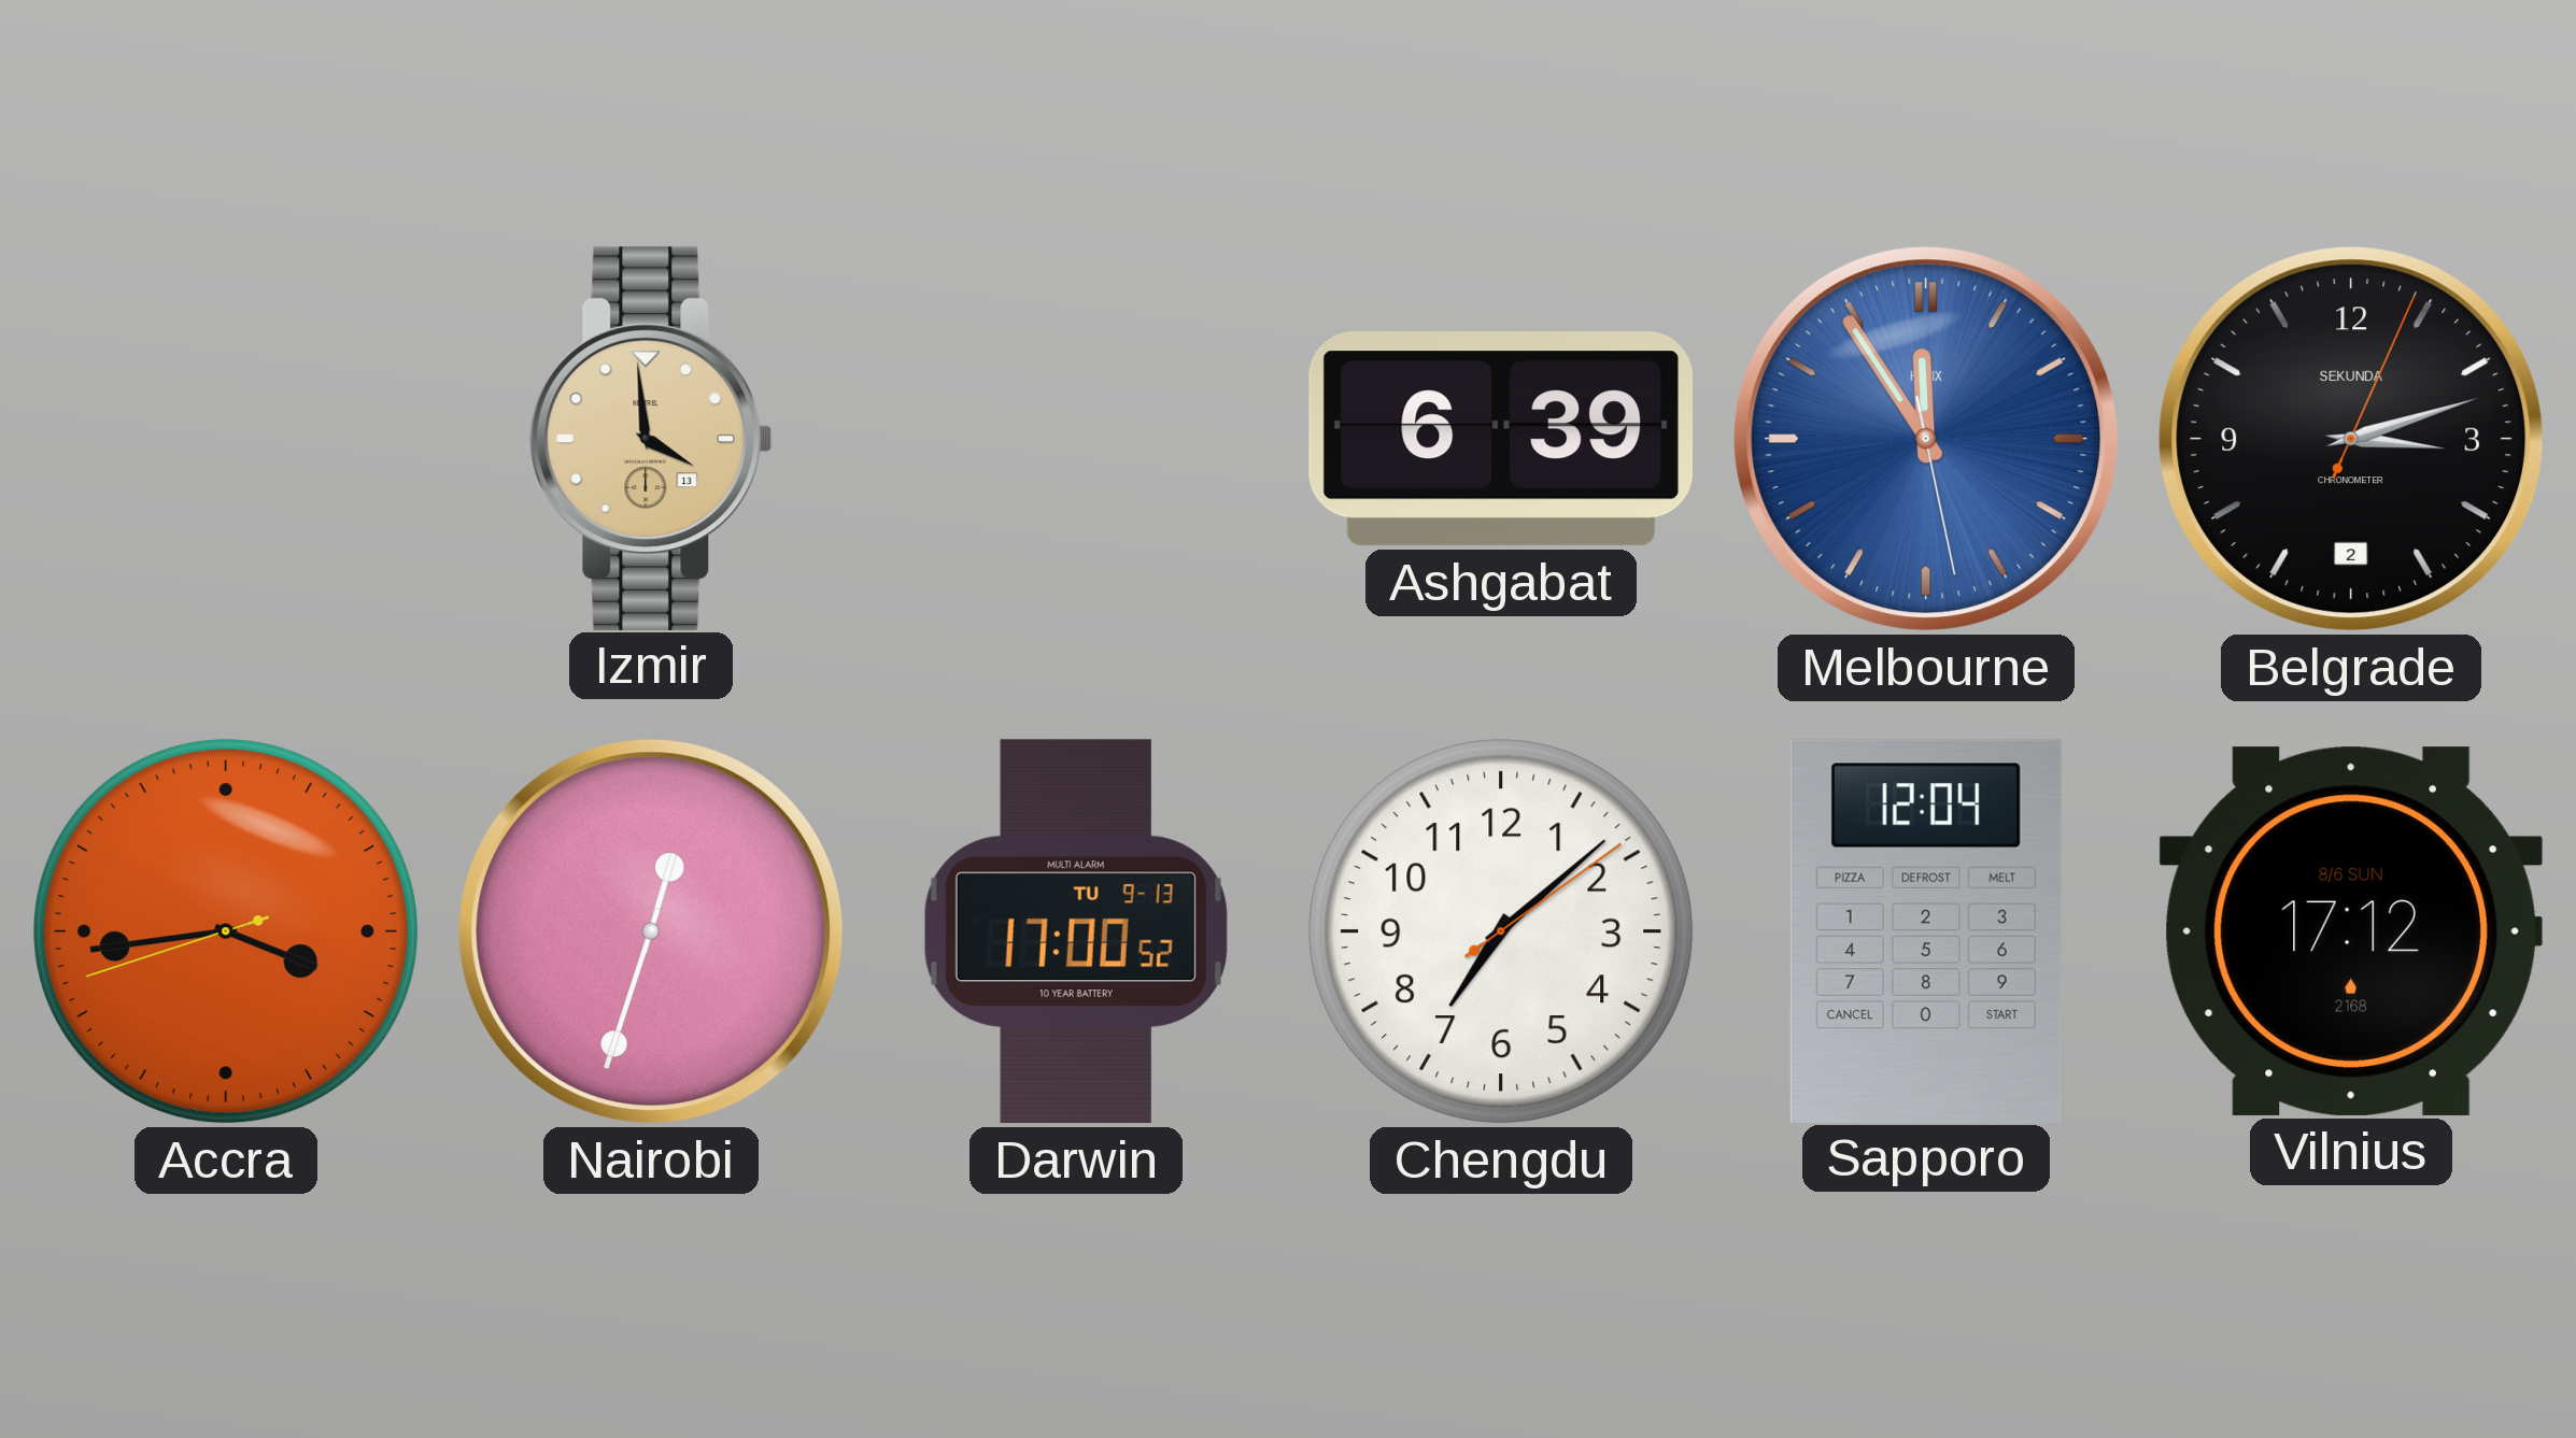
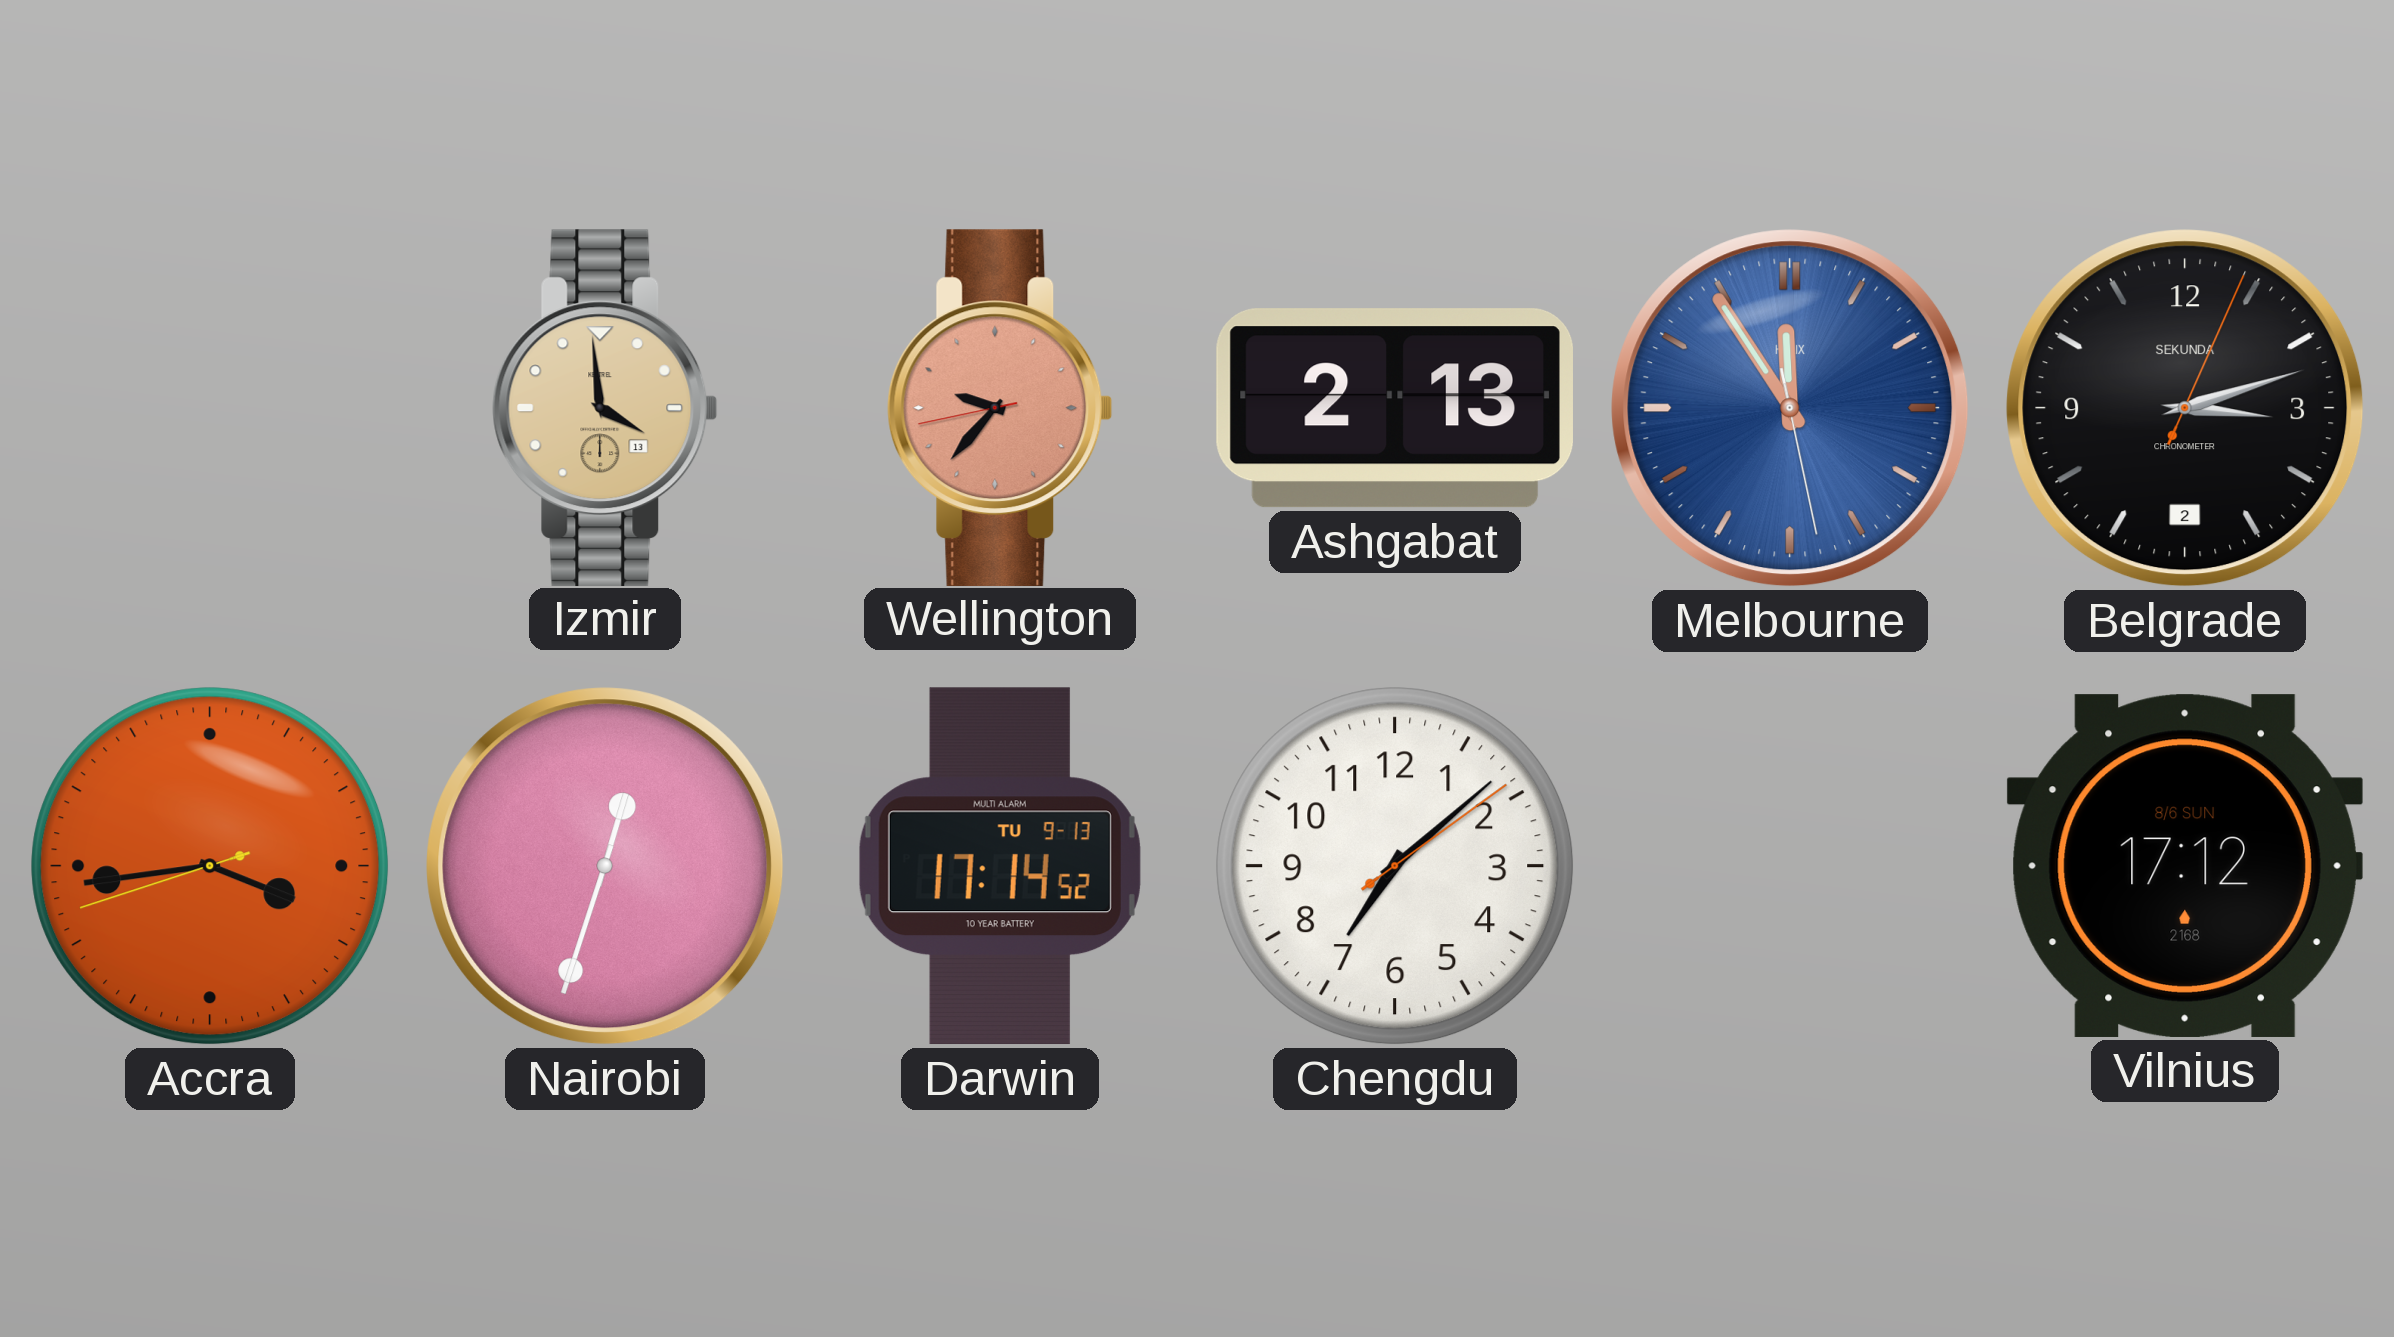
Wellington: none -> 9:36 (1000, 407)
Ashgabat: 6:39 -> 2:13 (1395, 408)
Darwin: 17:00 -> 17:14 (1000, 866)
Sapporo: 12:04 -> none (1926, 930)
